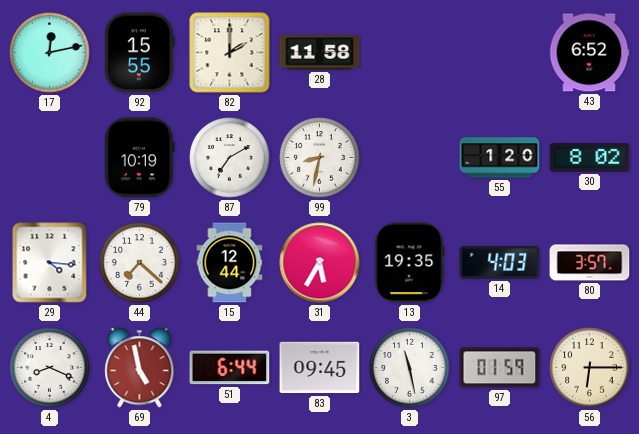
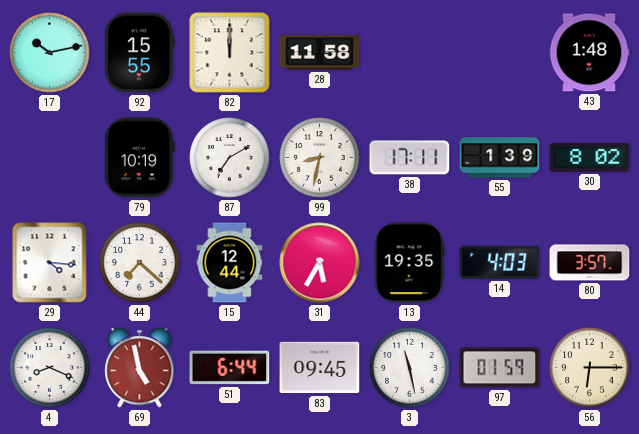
17: 12:13 -> 10:13 (50, 53)
82: 2:00 -> 12:00 (230, 53)
43: 6:52 -> 1:48 (589, 53)
38: none -> 17:11 (410, 158)
55: 1:20 -> 1:39 (500, 158)
